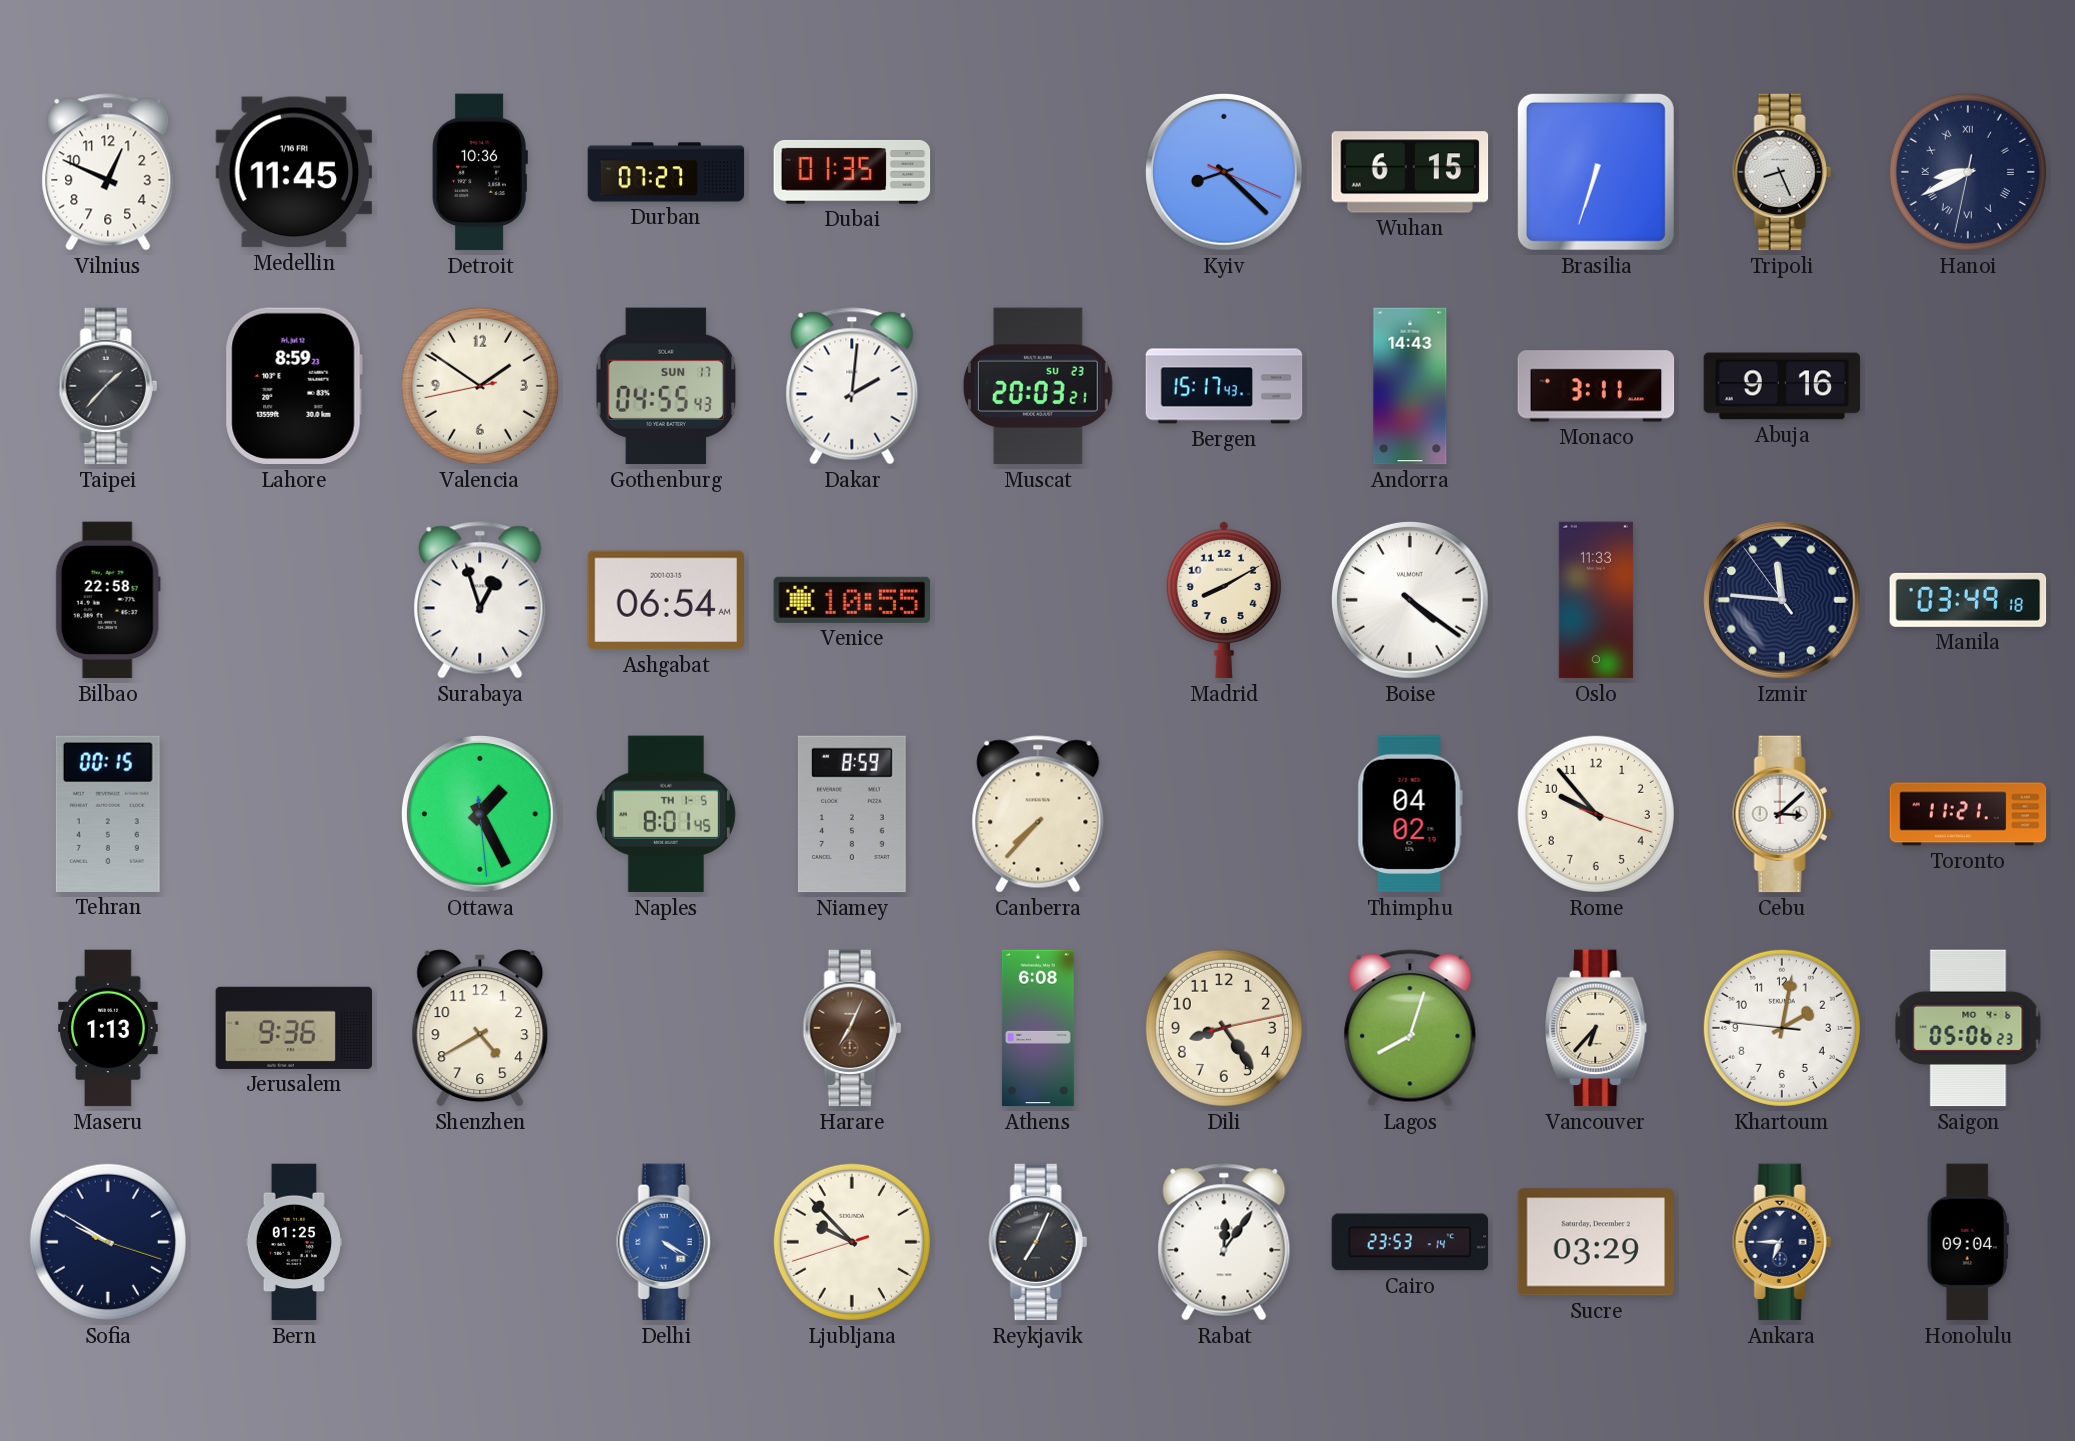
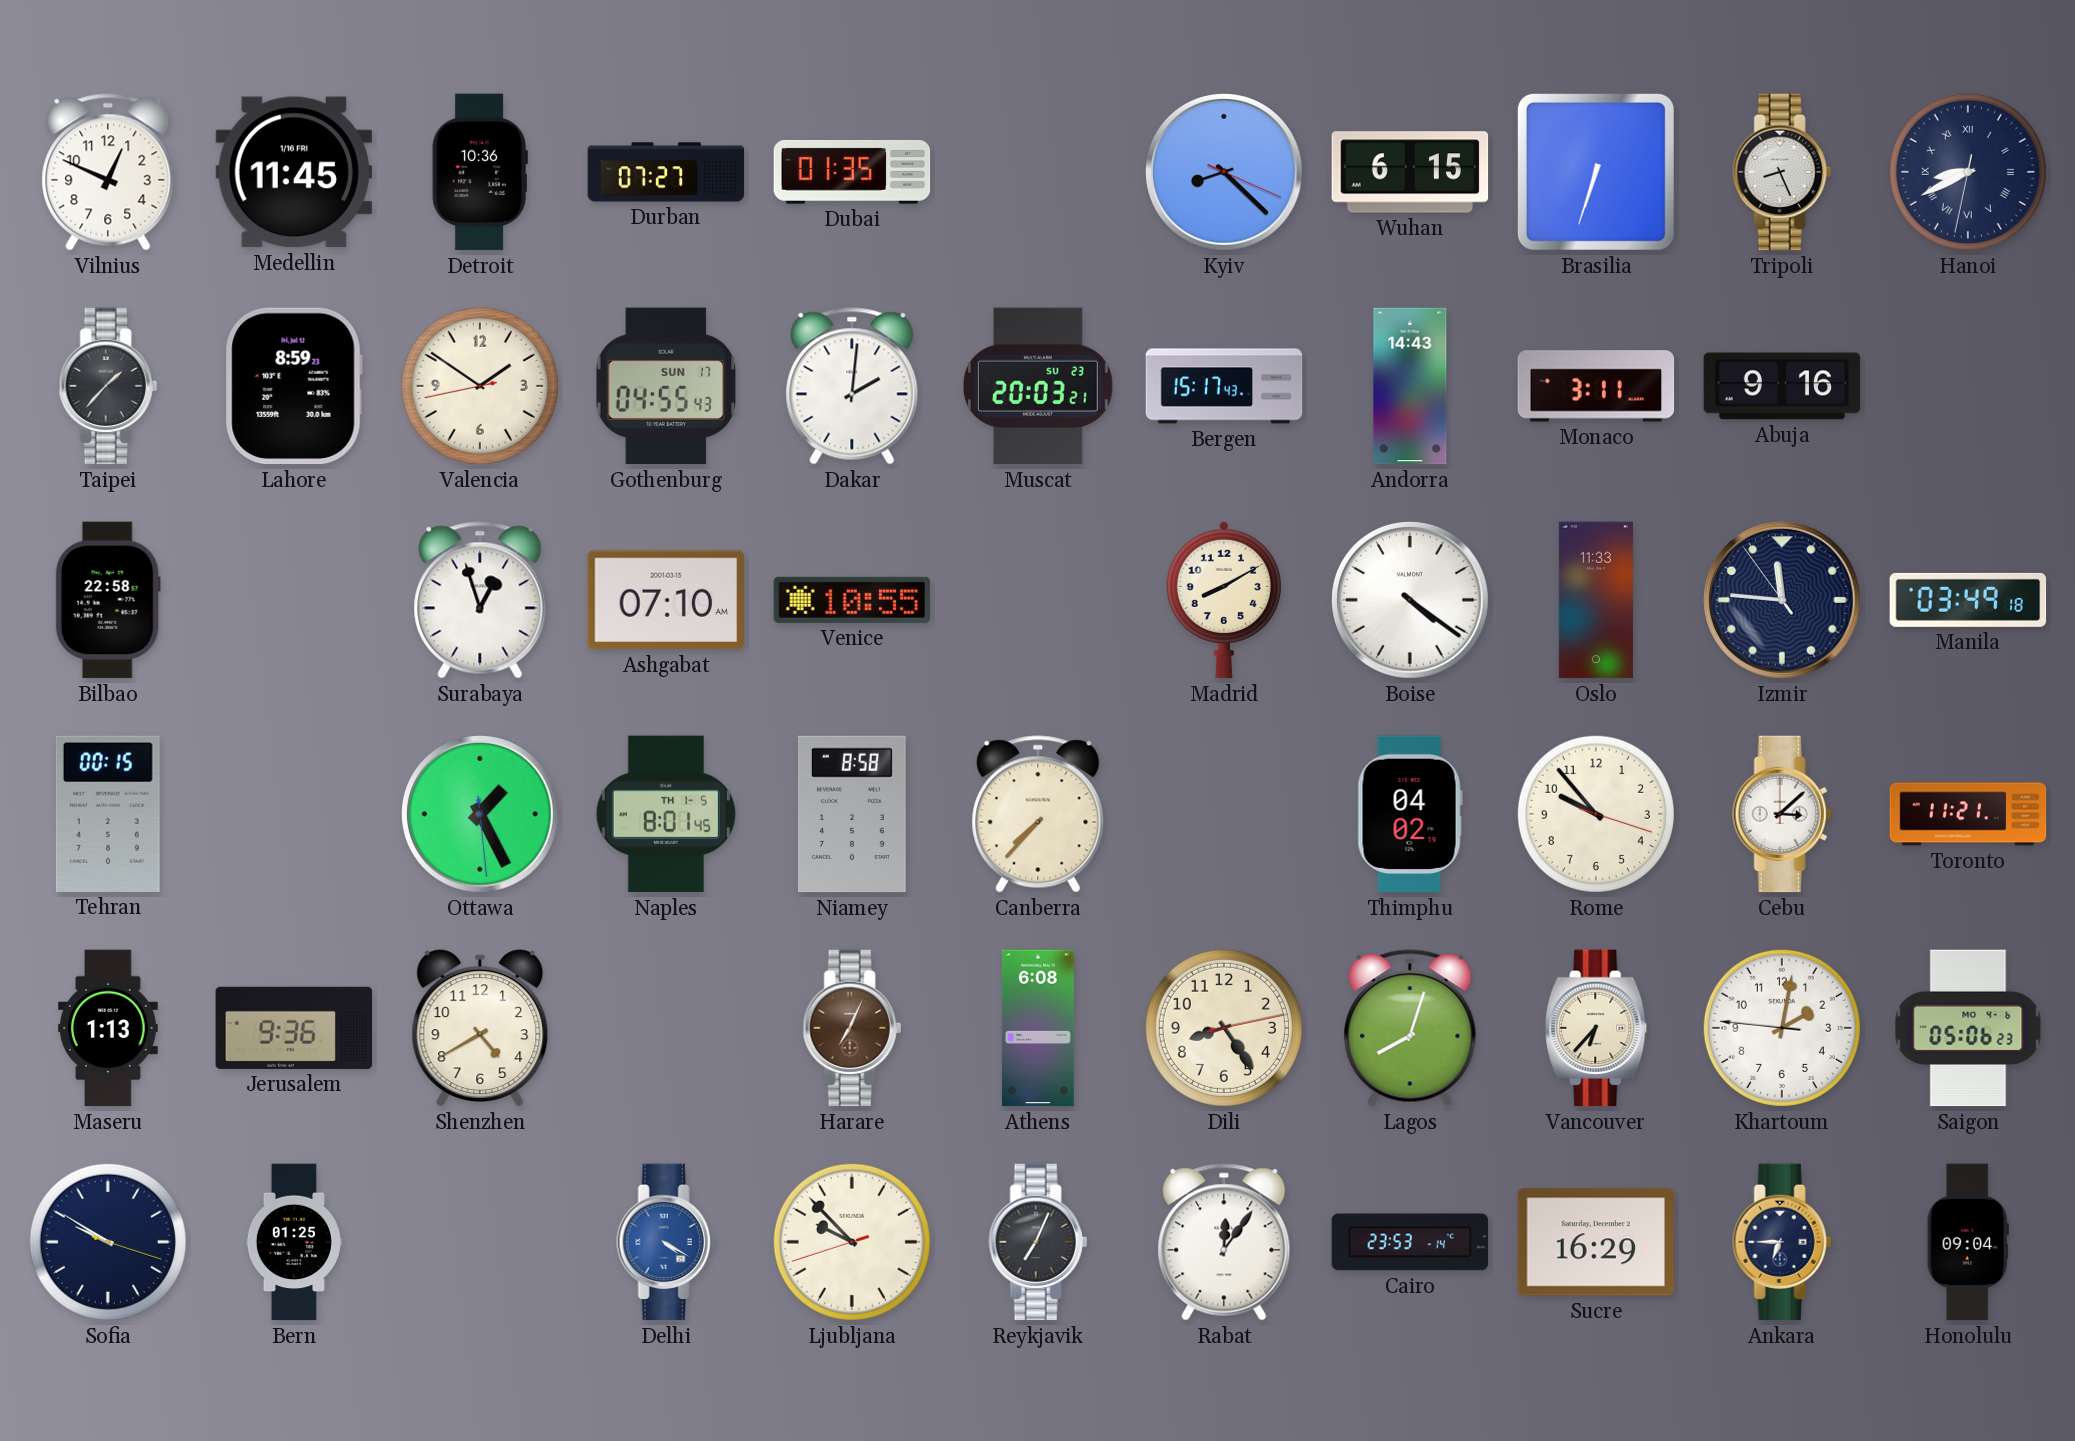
Ashgabat: 06:54 -> 07:10 (665, 600)
Niamey: 8:59 -> 8:58 (852, 814)
Sucre: 03:29 -> 16:29 (1596, 1242)
